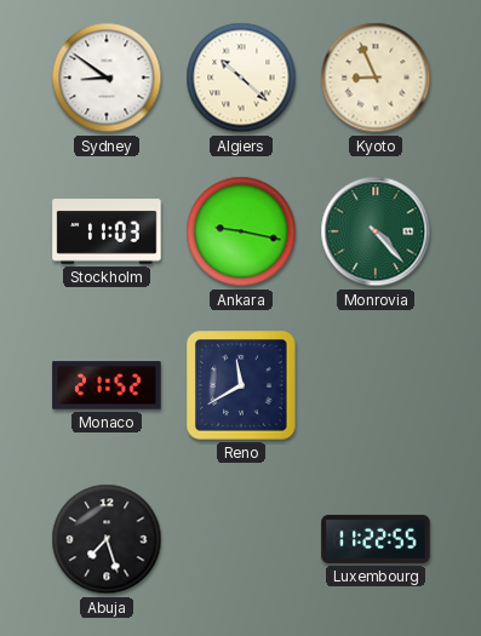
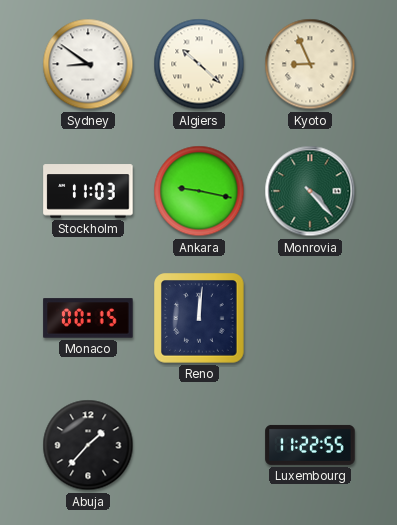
Monaco: 21:52 -> 00:15 (88, 318)
Reno: 11:40 -> 12:01 (199, 318)
Abuja: 7:27 -> 1:37 (88, 445)
